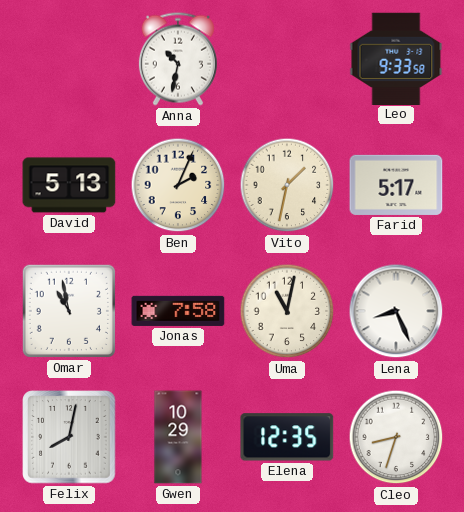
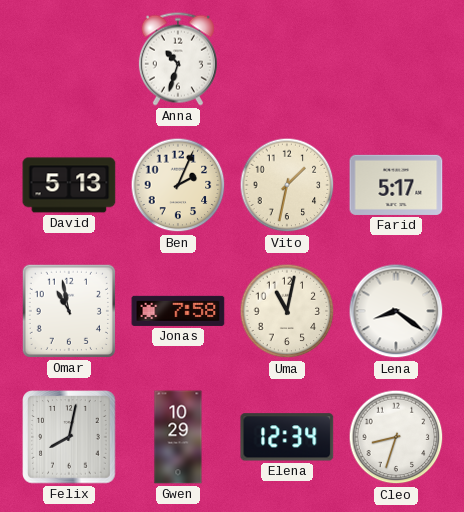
Anna: 10:32 -> 10:33 (178, 59)
Leo: 9:33 -> none (396, 58)
Lena: 8:26 -> 8:21 (396, 311)
Elena: 12:35 -> 12:34 (287, 437)
